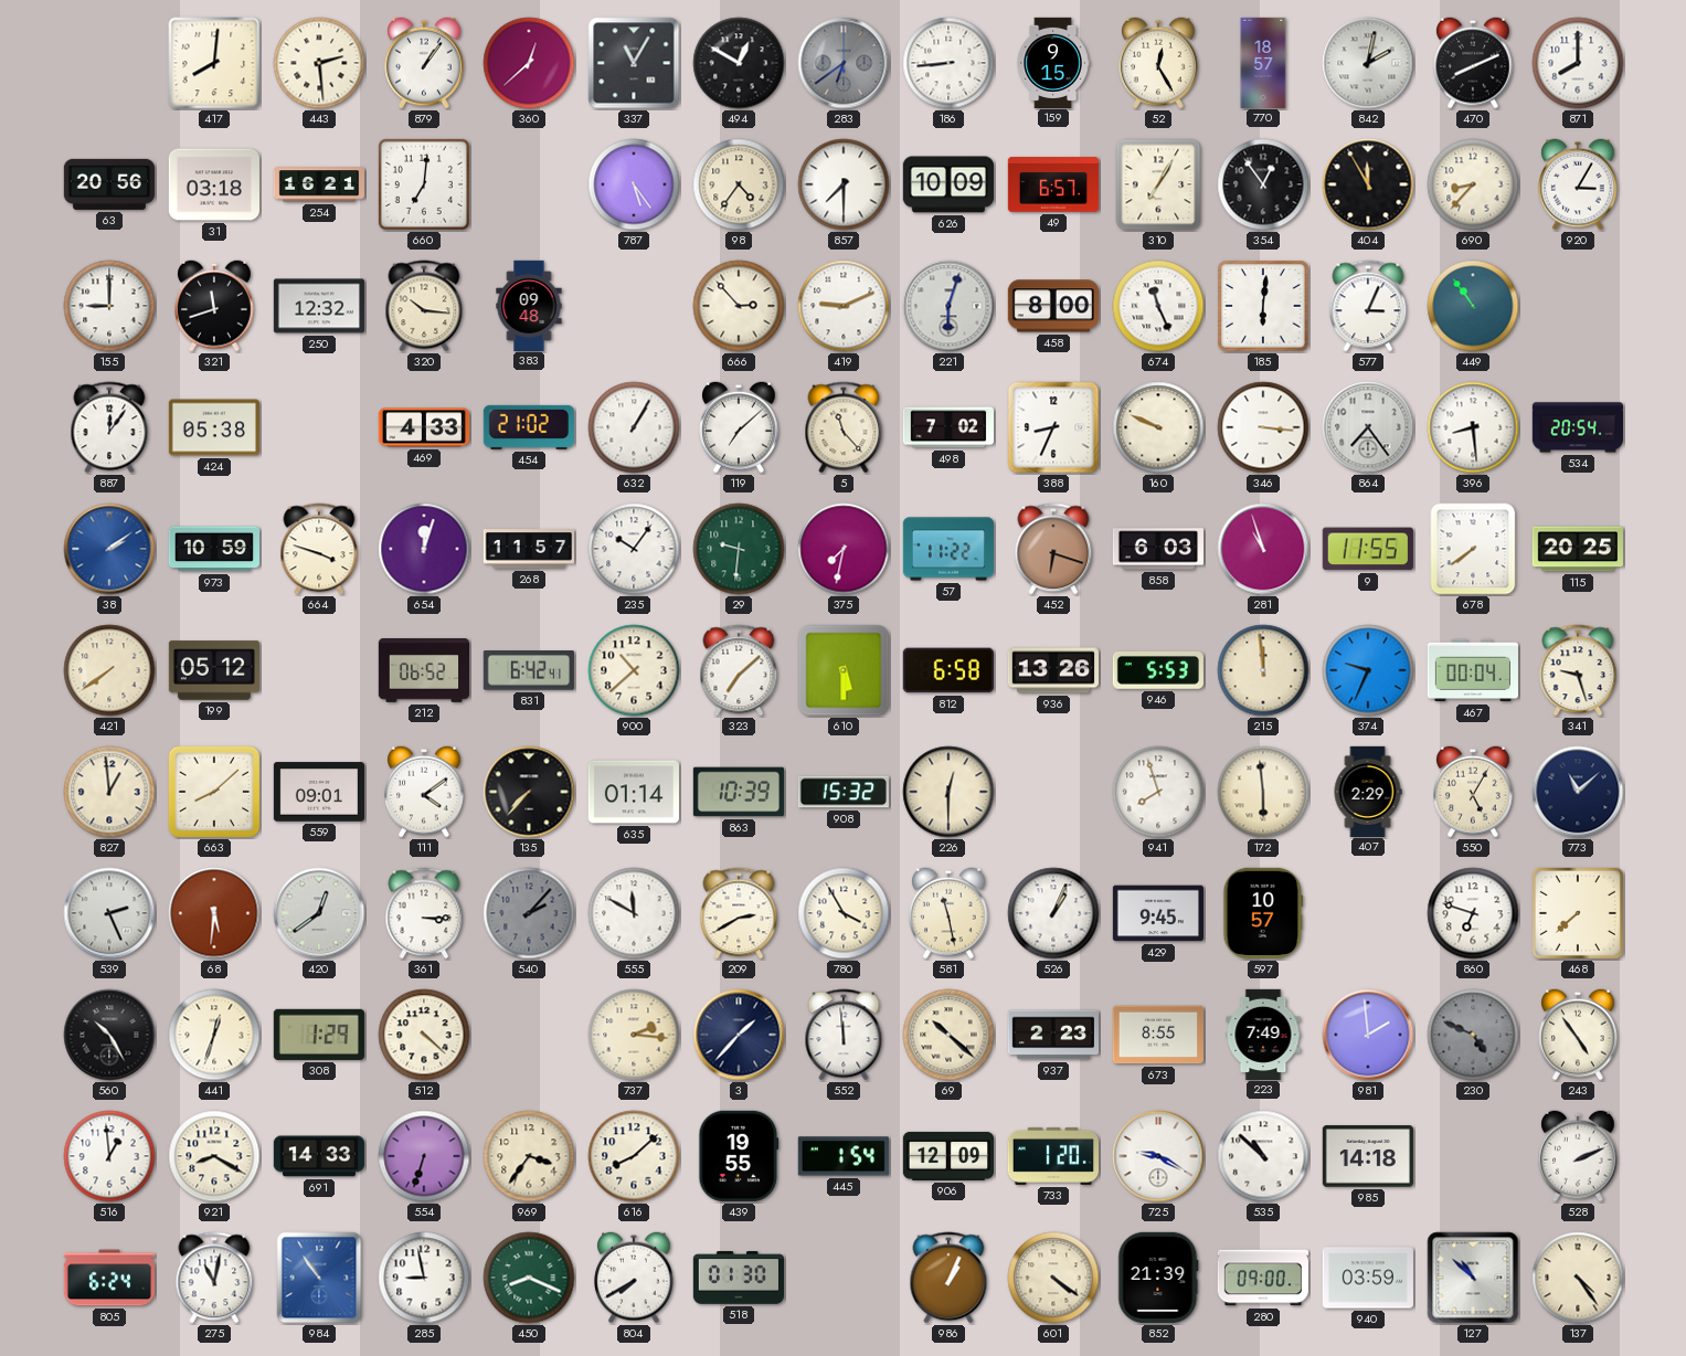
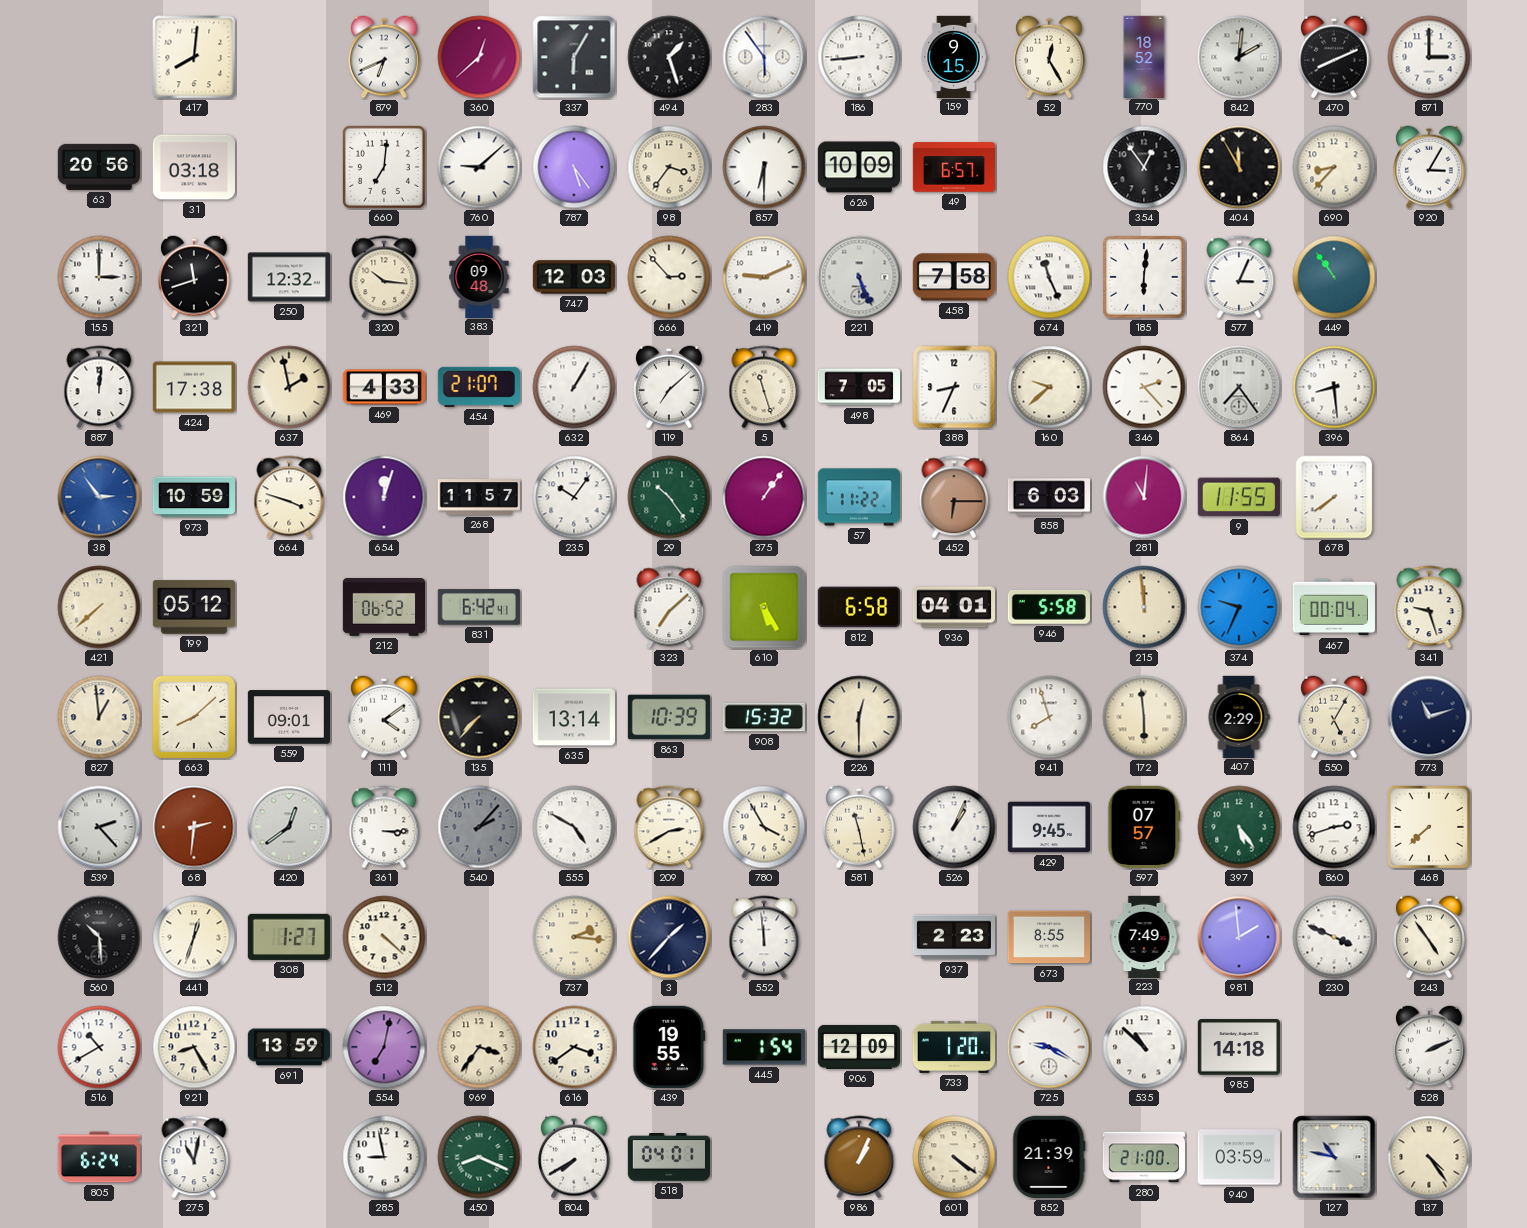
443: 2:29 -> none (319, 63)
879: 1:06 -> 6:41 (384, 57)
337: 11:05 -> 6:05 (574, 57)
494: 12:50 -> 1:27 (669, 57)
283: 6:39 -> 5:54 (764, 57)
283 dial: grey -> white (764, 57)
770: 18:57 -> 18:52 (1144, 56)
842: 2:02 -> 2:01 (1239, 57)
871: 8:00 -> 3:00 (1429, 57)
254: 16:21 -> none (318, 184)
760: none -> 9:08 (479, 167)
98: 4:36 -> 3:36 (669, 167)
857: 7:30 -> 6:30 (764, 167)
310: 7:05 -> none (1158, 184)
155: 9:00 -> 3:00 (99, 277)
747: none -> 12:03 (573, 277)
221: 6:03 -> 5:26 (859, 277)
458: 8:00 -> 7:58 (954, 277)
887: 12:06 -> 12:01 (99, 387)
424: 05:38 -> 17:38 (193, 387)
637: none -> 1:58 (289, 387)
454: 21:02 -> 21:07 (479, 387)
5: 11:23 -> 11:27 (764, 387)
498: 7:02 -> 7:05 (858, 387)
160: 9:49 -> 9:38 (1049, 387)
346: 3:16 -> 2:23 (1144, 387)
534: 20:54 -> none (1577, 427)
38: 2:09 -> 2:54 (99, 497)
29: 9:31 -> 10:24 (669, 497)
375: 7:32 -> 1:06 (764, 497)
452: 6:18 -> 6:15 (954, 497)
281: 10:57 -> 11:01 (1144, 497)
115: 20:25 -> none (1578, 549)
421: 7:39 -> 7:38 (99, 607)
900: 10:38 -> none (634, 670)
610: 5:30 -> 5:25 (764, 607)
936: 13:26 -> 04:01 (953, 607)
946: 5:53 -> 5:58 (1049, 608)
635: 01:14 -> 13:14 (574, 717)
773: 11:08 -> 11:12 (1429, 717)
539: 2:26 -> 2:23 (99, 827)
68: 5:31 -> 2:31 (194, 827)
555: 11:50 -> 4:50 (574, 827)
597: 10:57 -> 07:57 (1144, 827)
397: none -> 5:24 (1239, 827)
860: 6:48 -> 2:42 (1334, 827)
560: 10:25 -> 10:29 (99, 937)
308: 1:29 -> 1:27 (289, 937)
69: 10:22 -> none (948, 1035)
230: 4:49 -> 3:49 (1334, 937)
230 dial: grey -> white (1334, 937)
516: 12:59 -> 10:40 (99, 1047)
921: 8:20 -> 8:25 (194, 1047)
691: 14:33 -> 13:59 (289, 1047)
554: 6:33 -> 7:02 (384, 1047)
616: 8:08 -> 3:39 (574, 1047)
984: 10:54 -> none (319, 1278)
518: 01:30 -> 04:01 (668, 1157)
280: 09:00 -> 21:00 (1144, 1157)
127: 10:52 -> 10:47 (1334, 1157)
